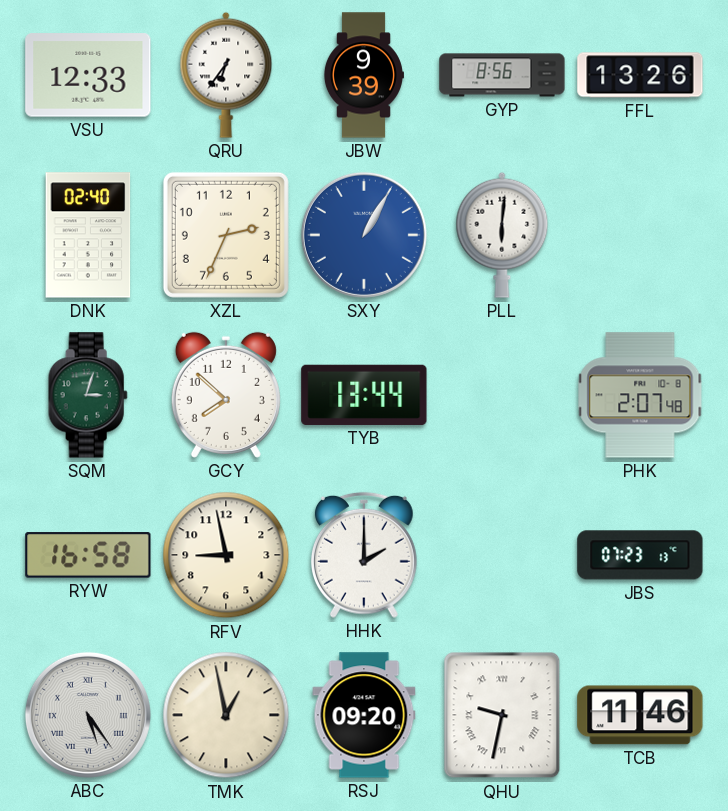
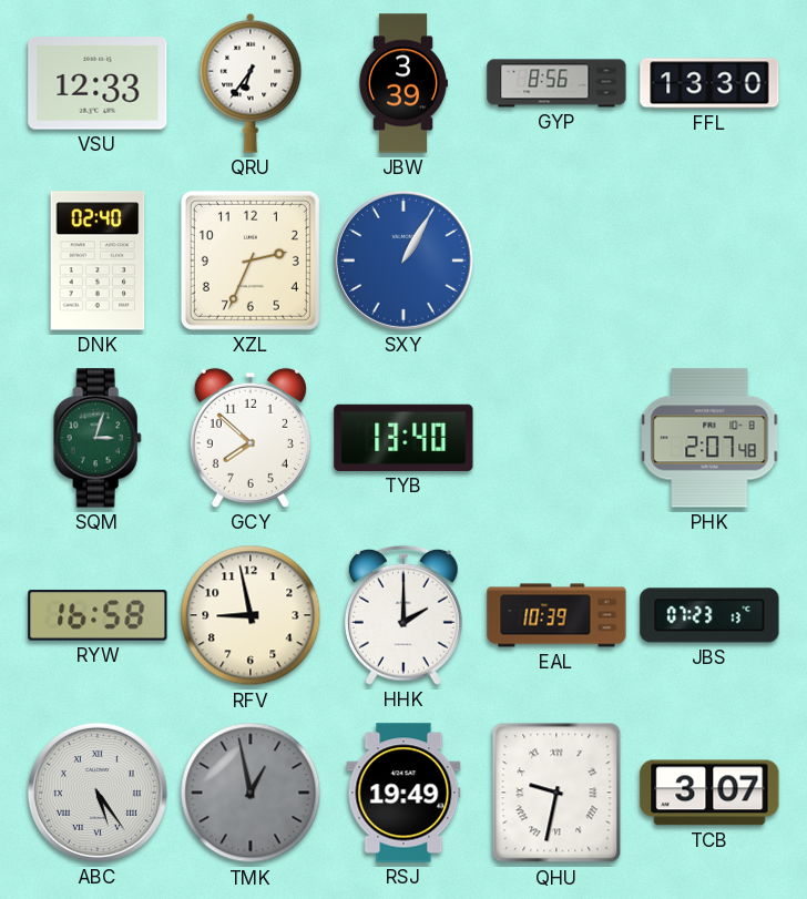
JBW: 9:39 -> 3:39 (402, 83)
FFL: 13:26 -> 13:30 (709, 83)
PLL: 6:01 -> none (502, 235)
TYB: 13:44 -> 13:40 (403, 438)
EAL: none -> 10:39 (556, 615)
TMK dial: cream -> grey (251, 793)
RSJ: 09:20 -> 19:49 (403, 793)
TCB: 11:46 -> 3:07 (709, 793)
